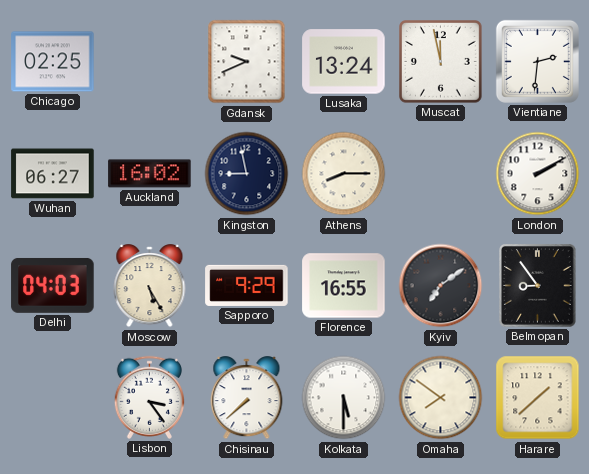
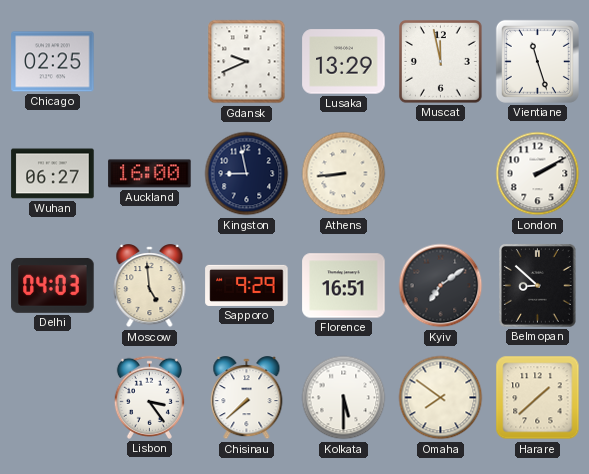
Lusaka: 13:24 -> 13:29 (344, 62)
Vientiane: 2:31 -> 11:27 (537, 61)
Auckland: 16:02 -> 16:00 (150, 174)
Athens: 8:15 -> 8:44 (344, 174)
Moscow: 5:25 -> 4:59 (150, 286)
Florence: 16:55 -> 16:51 (344, 286)
Belmopan: 8:54 -> 8:52 (538, 286)
